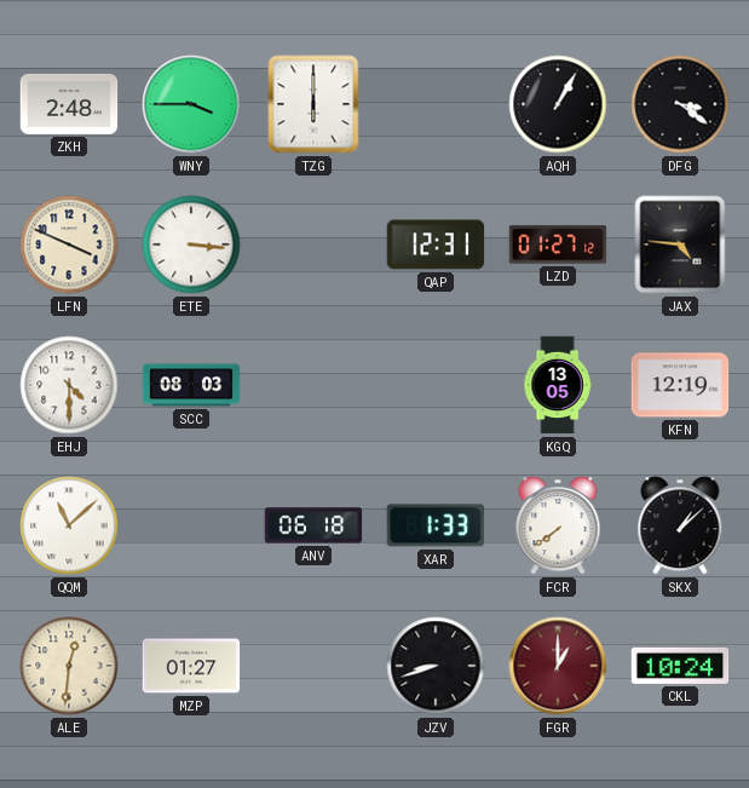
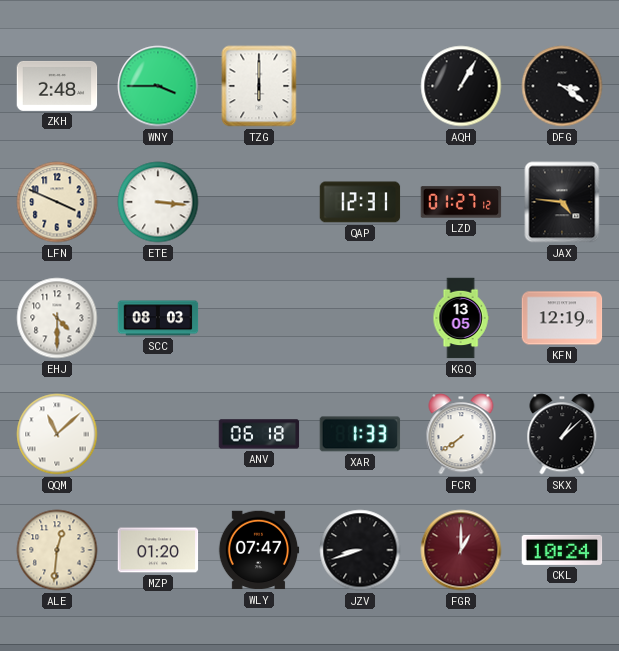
MZP: 01:27 -> 01:20 (158, 550)
WLY: none -> 07:47 (259, 550)
